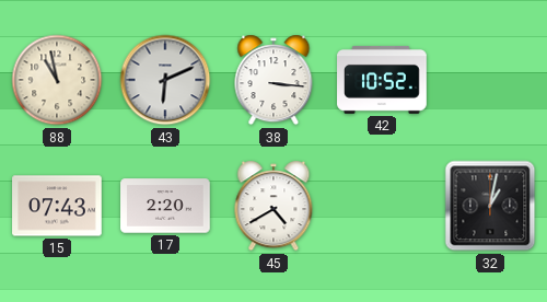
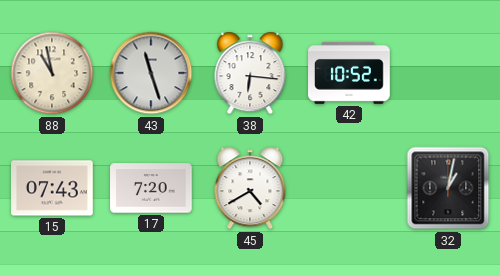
43: 6:11 -> 11:27 (151, 73)
38: 3:16 -> 6:16 (250, 73)
17: 2:20 -> 7:20 (151, 188)
